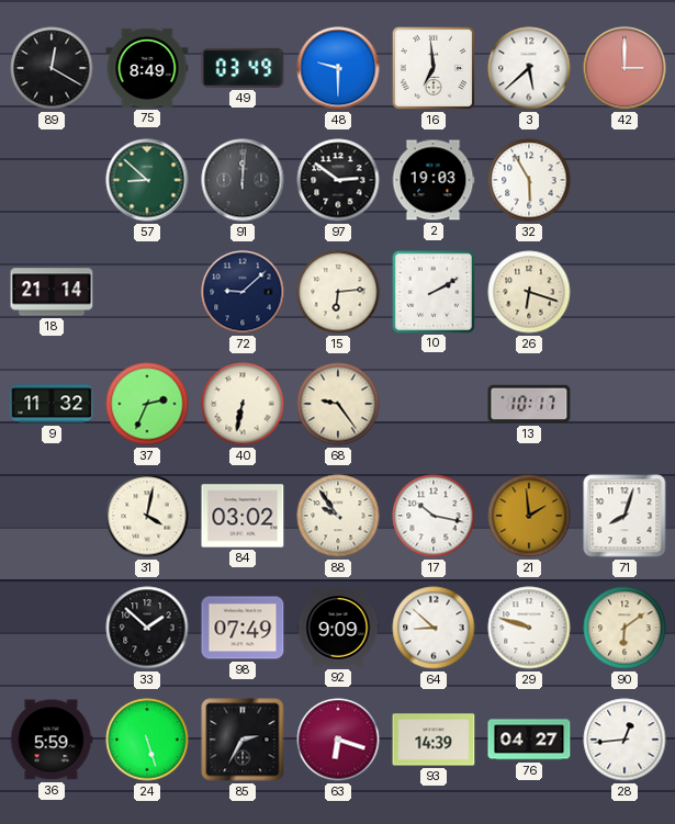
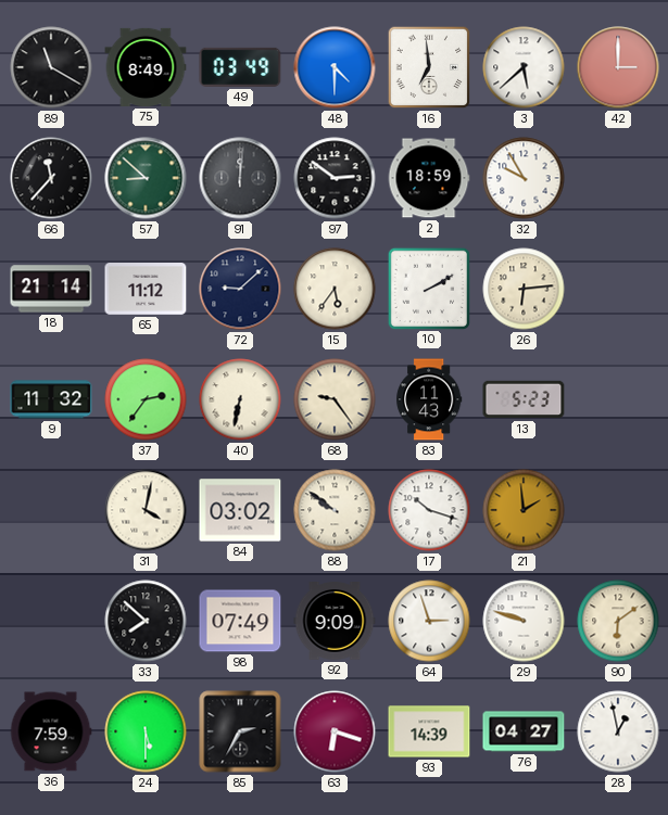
89: 12:20 -> 11:20 (51, 67)
48: 9:30 -> 4:30 (335, 67)
66: none -> 11:37 (51, 178)
2: 19:03 -> 18:59 (429, 178)
32: 5:55 -> 9:55 (524, 178)
65: none -> 11:12 (146, 290)
15: 6:14 -> 5:36 (335, 289)
26: 6:18 -> 6:14 (524, 289)
37: 2:34 -> 2:36 (146, 399)
83: none -> 11:43 (430, 399)
13: 10:17 -> 5:23 (524, 399)
88: 9:54 -> 9:51 (335, 510)
17: 10:17 -> 10:18 (429, 510)
71: 8:03 -> none (625, 516)
33: 1:52 -> 7:52 (146, 621)
64: 8:52 -> 2:57 (429, 621)
36: 5:59 -> 7:59 (51, 731)
24: 5:27 -> 5:30 (146, 731)
28: 12:44 -> 12:58 (618, 731)
